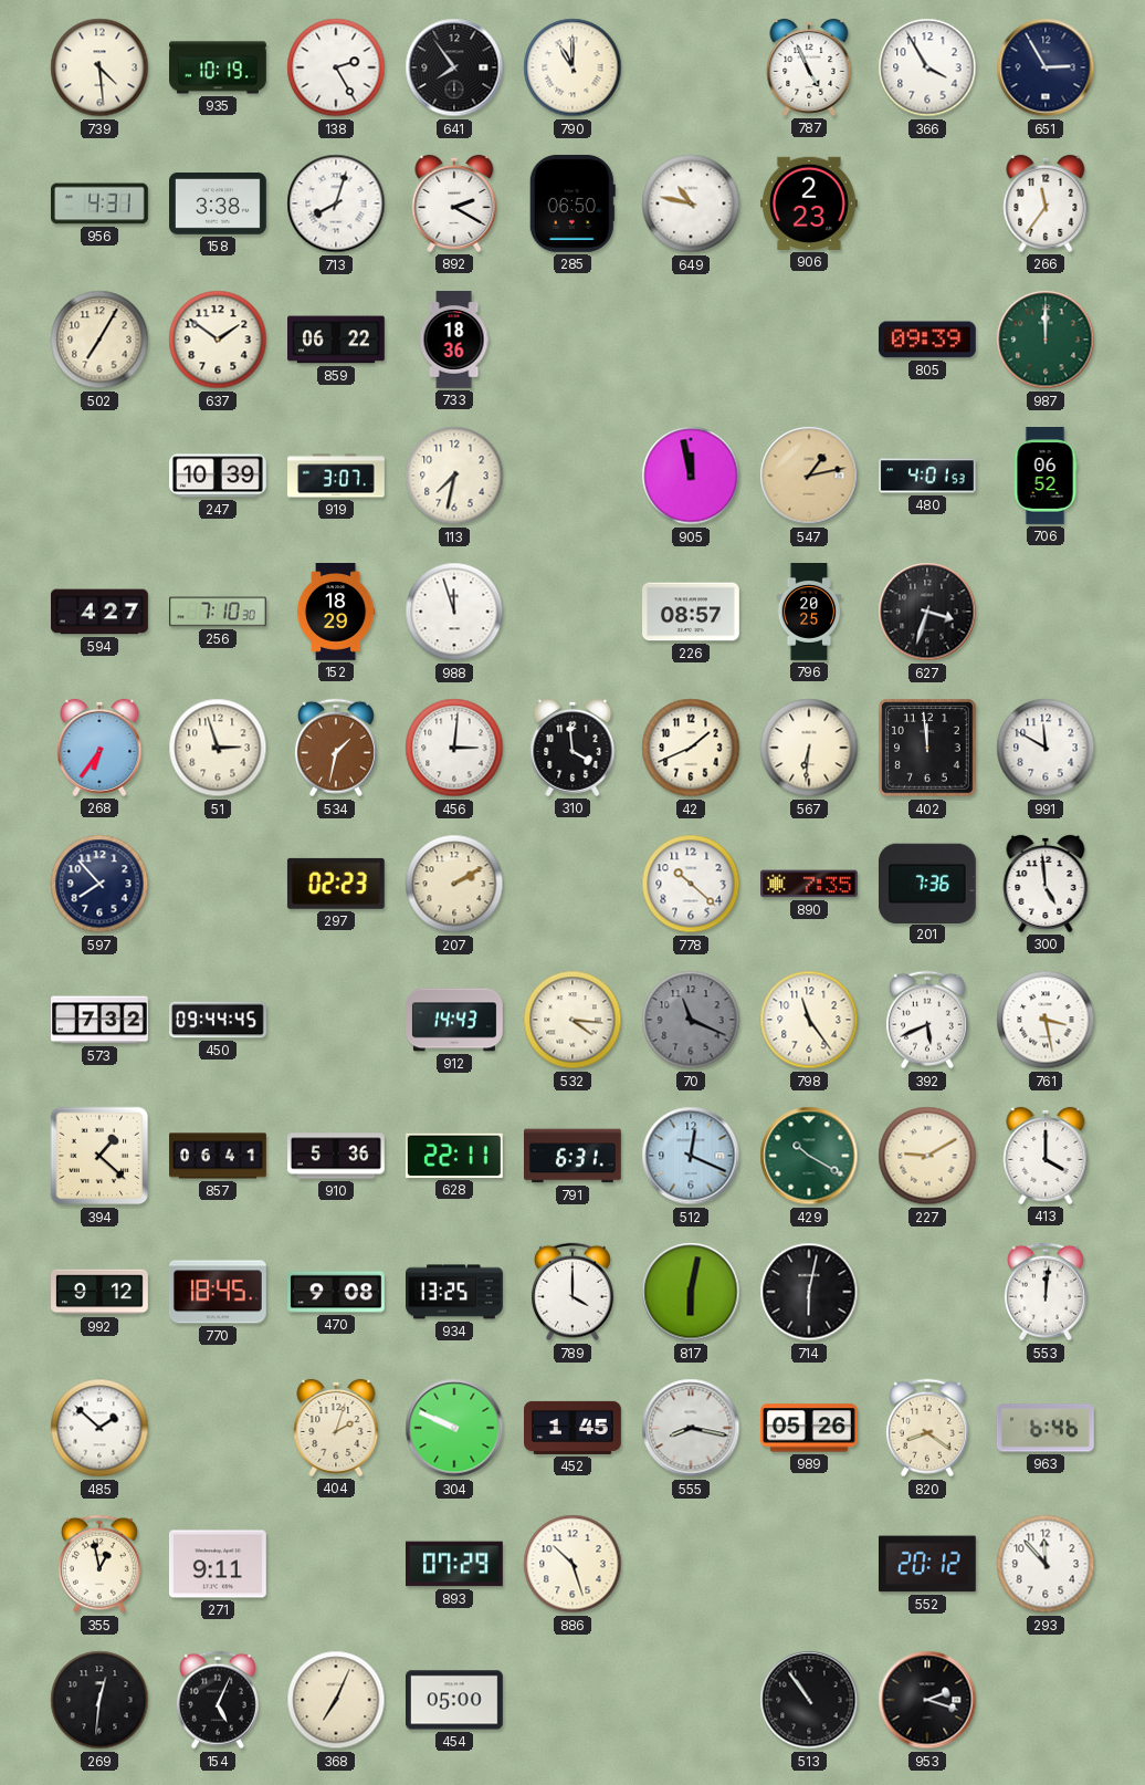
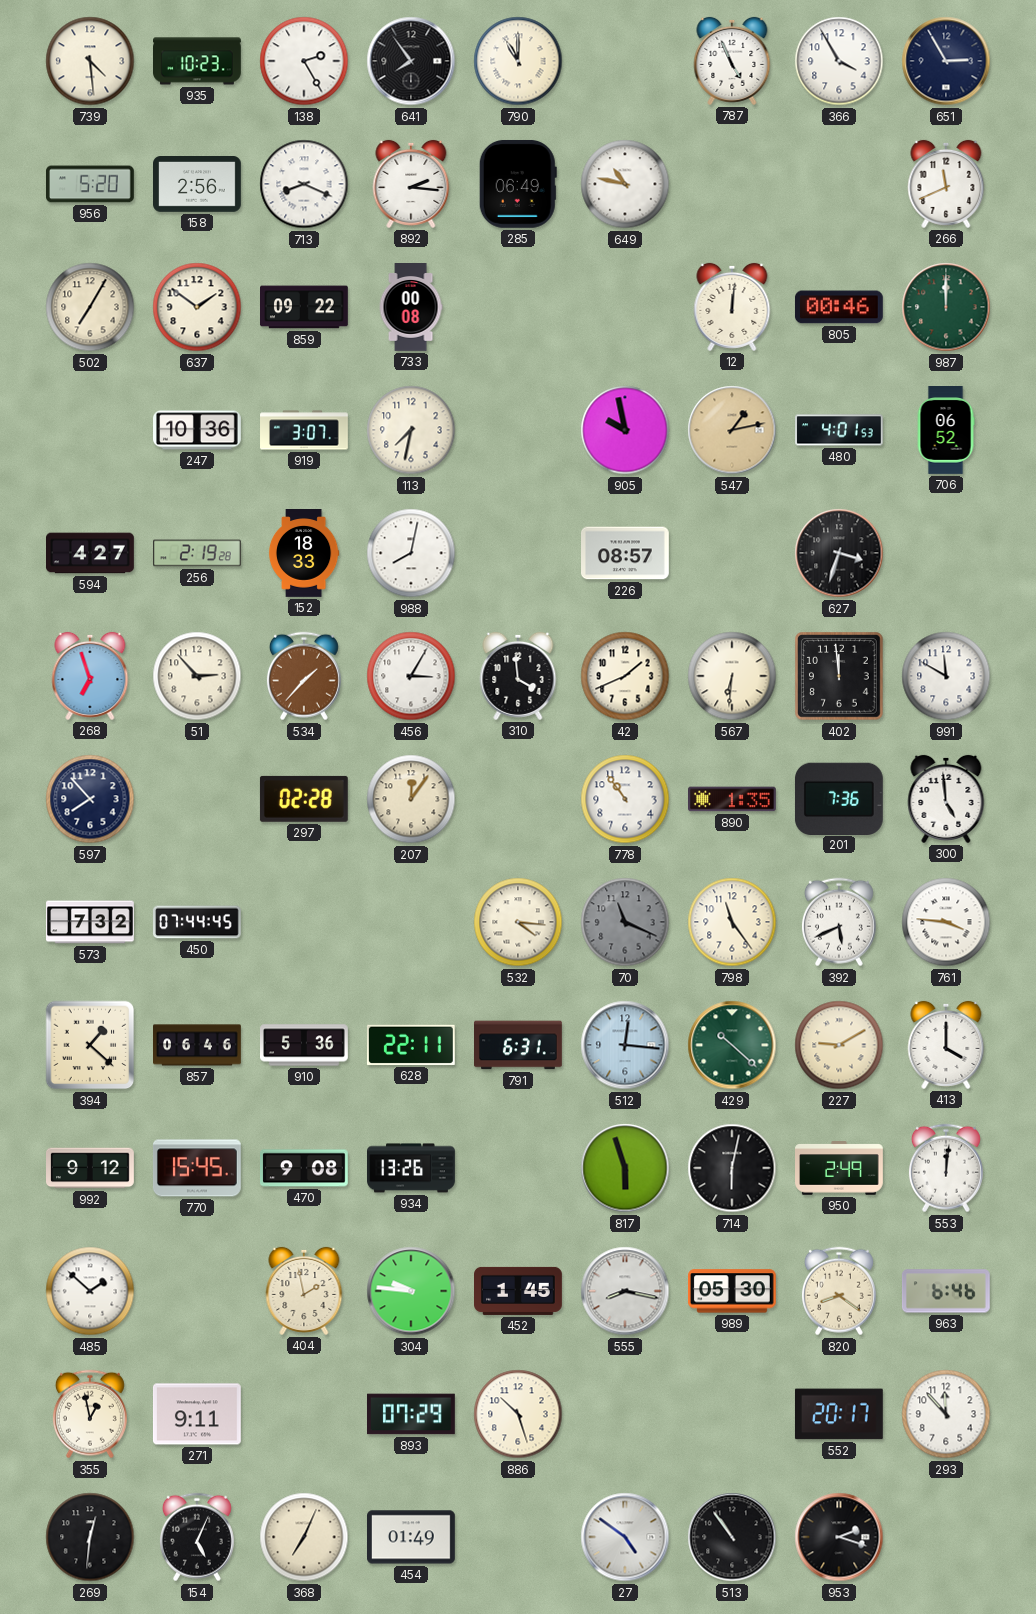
935: 10:19 -> 10:23 (198, 61)
956: 4:31 -> 5:20 (91, 184)
158: 3:38 -> 2:56 (198, 185)
713: 8:03 -> 8:19 (304, 184)
892: 2:20 -> 2:16 (411, 184)
285: 06:50 -> 06:49 (518, 184)
906: 2:23 -> none (809, 203)
266: 11:36 -> 11:41 (946, 184)
859: 06:22 -> 09:22 (305, 307)
733: 18:36 -> 00:08 (411, 308)
12: none -> 12:01 (732, 307)
805: 09:39 -> 00:46 (839, 307)
247: 10:39 -> 10:36 (198, 430)
905: 11:58 -> 9:58 (625, 430)
256: 7:10 -> 2:19 (198, 553)
152: 18:29 -> 18:33 (304, 553)
988: 11:57 -> 8:02 (411, 553)
796: 20:25 -> none (809, 613)
268: 6:36 -> 6:57 (90, 676)
51: 2:57 -> 2:53 (197, 676)
534: 1:32 -> 1:37 (304, 676)
456: 3:01 -> 3:05 (411, 676)
297: 02:23 -> 02:28 (304, 799)
207: 2:10 -> 12:06 (411, 799)
778: 10:22 -> 10:54 (625, 799)
890: 7:35 -> 1:35 (733, 799)
450: 09:44 -> 07:44 (198, 922)
912: 14:43 -> none (455, 1020)
761: 3:28 -> 3:46 (946, 922)
857: 06:41 -> 06:46 (198, 1045)
512: 12:19 -> 12:16 (625, 1045)
429: 10:20 -> 10:22 (732, 1045)
770: 18:45 -> 15:45 (197, 1168)
934: 13:25 -> 13:26 (412, 1168)
789: 4:00 -> none (572, 1292)
817: 6:02 -> 5:57 (625, 1168)
950: none -> 2:49 (840, 1168)
404: 2:03 -> 1:58 (304, 1291)
304: 9:49 -> 9:46 (411, 1291)
989: 05:26 -> 05:30 (733, 1291)
552: 20:12 -> 20:17 (839, 1414)
454: 05:00 -> 01:49 (412, 1537)
27: none -> 4:51 (625, 1537)
